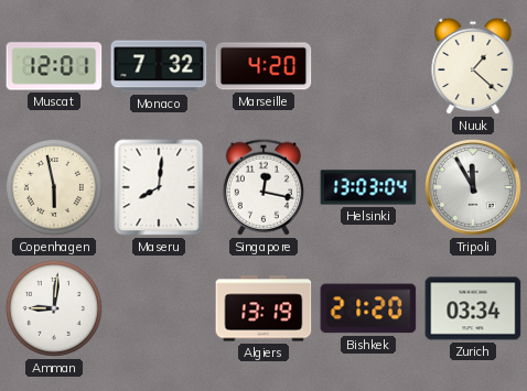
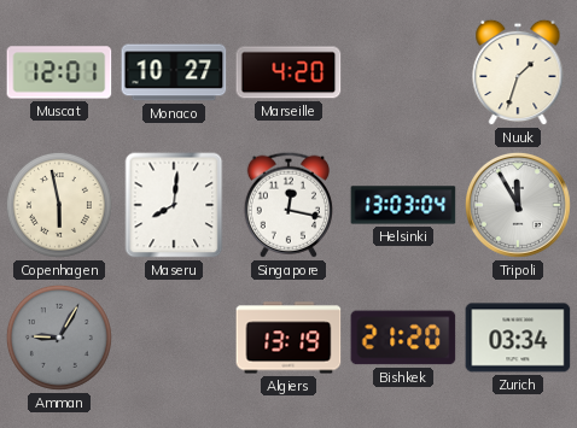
Monaco: 7:32 -> 10:27 (174, 72)
Nuuk: 1:22 -> 1:33 (518, 72)
Amman: 9:01 -> 9:05 (59, 338)
Amman dial: white -> grey (59, 338)
